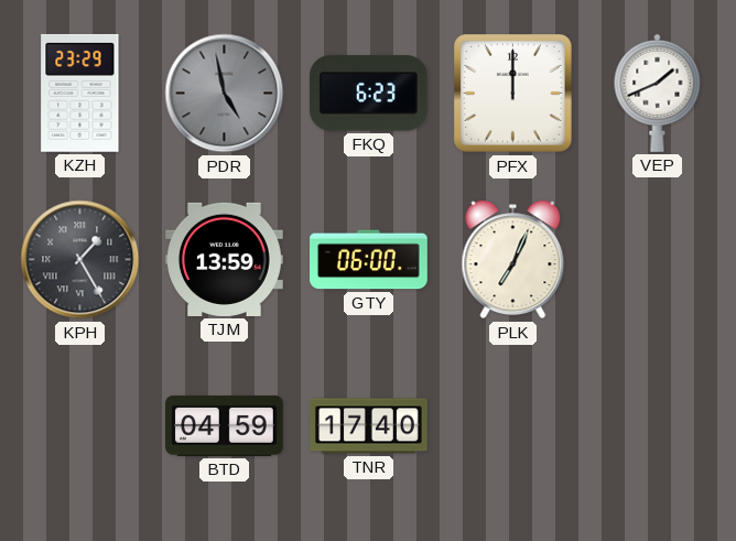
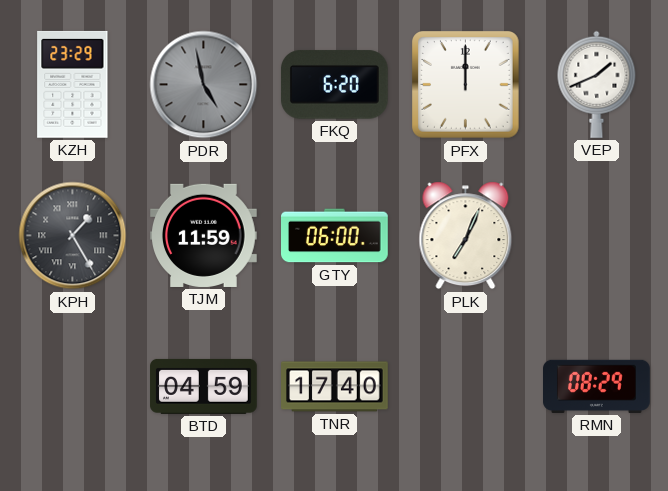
FKQ: 6:23 -> 6:20 (334, 85)
TJM: 13:59 -> 11:59 (204, 235)
RMN: none -> 08:29 (597, 386)
